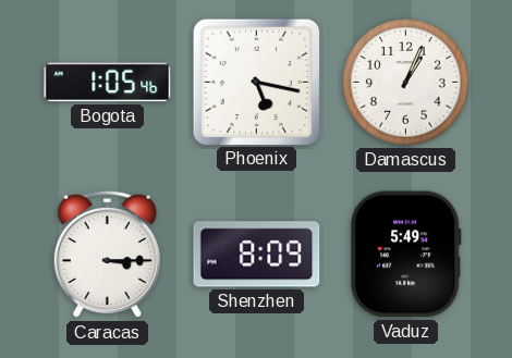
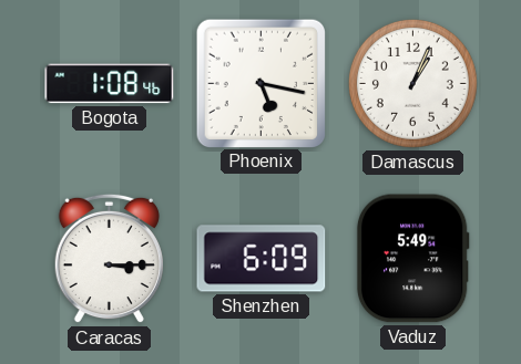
Bogota: 1:05 -> 1:08 (110, 84)
Shenzhen: 8:09 -> 6:09 (262, 259)
